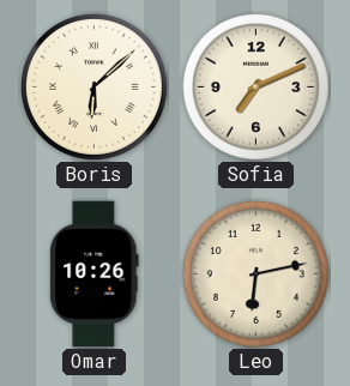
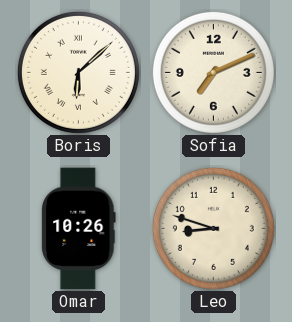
Leo: 6:13 -> 8:48 (213, 228)
